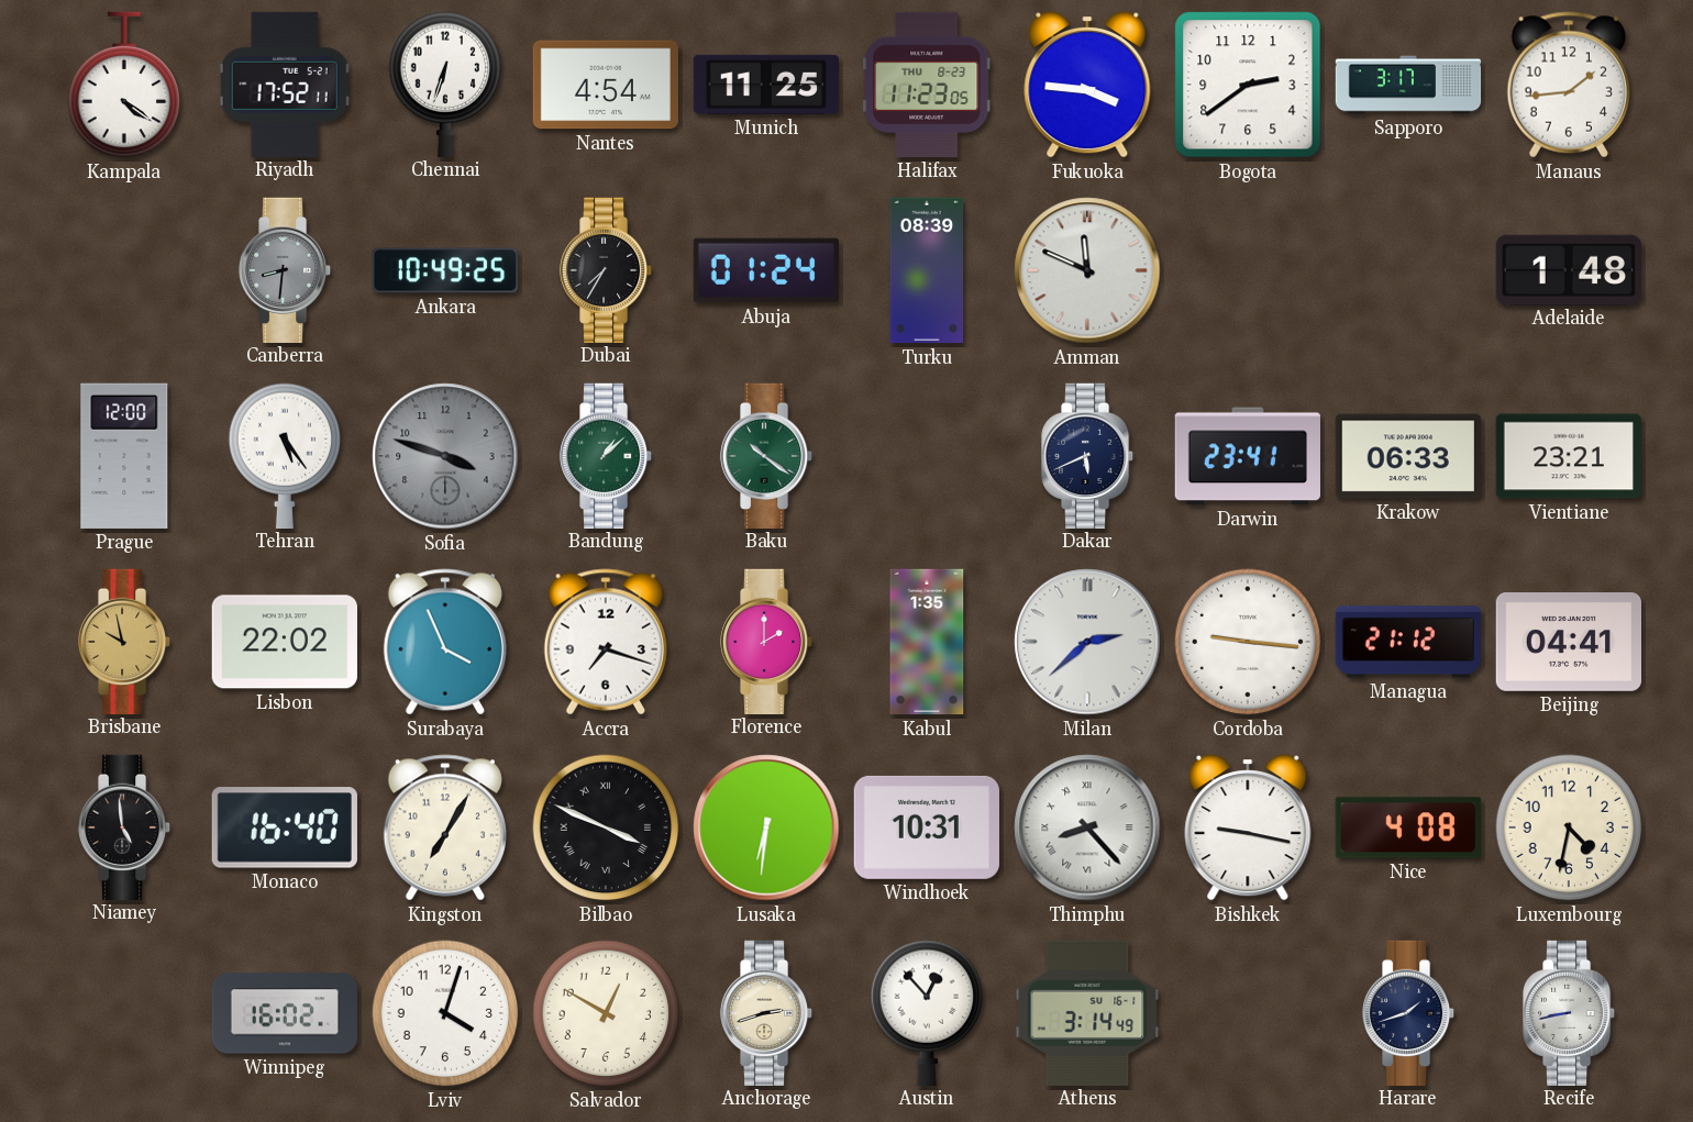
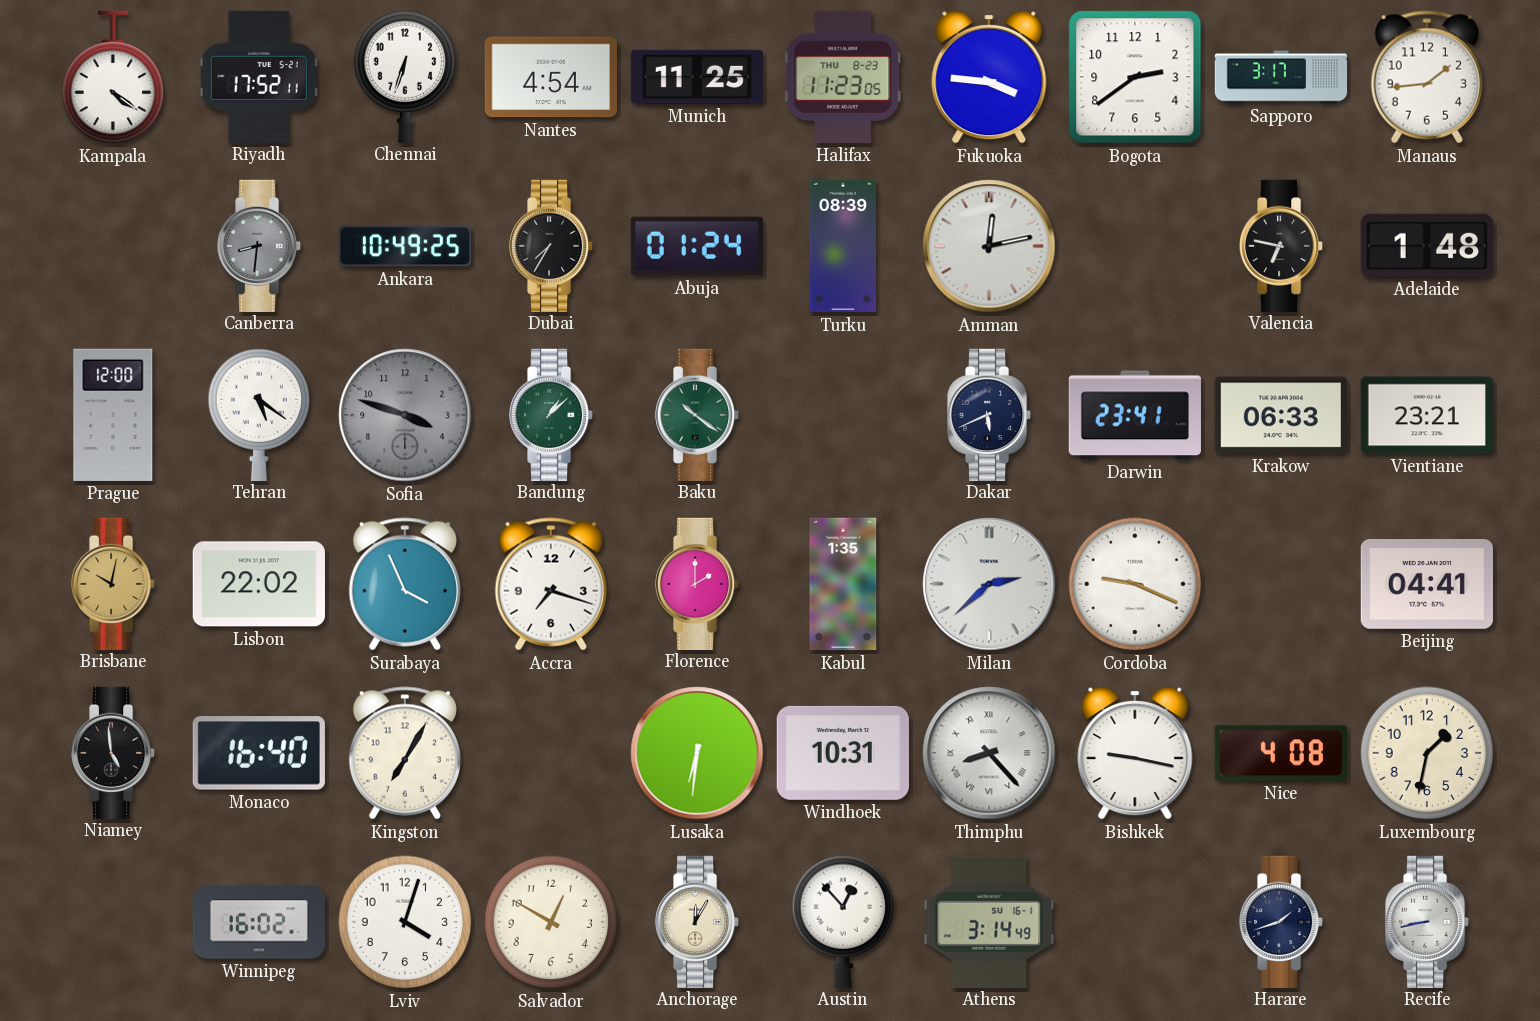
Amman: 11:49 -> 12:13 (989, 246)
Valencia: none -> 6:47 (1281, 245)
Tehran: 5:24 -> 5:21 (259, 414)
Brisbane: 9:58 -> 10:02 (113, 583)
Cordoba: 9:16 -> 9:19 (1135, 584)
Managua: 21:12 -> none (1408, 642)
Bilbao: 3:49 -> none (606, 827)
Luxembourg: 4:32 -> 1:32 (1427, 753)
Anchorage: 2:42 -> 12:05 (697, 921)
